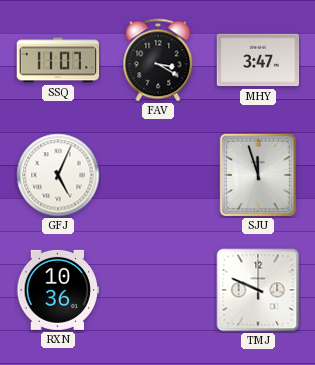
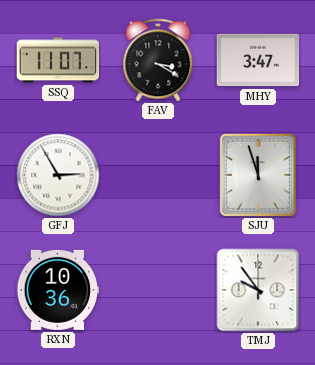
GFJ: 5:04 -> 2:55 (58, 175)
TMJ: 9:49 -> 9:54 (258, 290)
